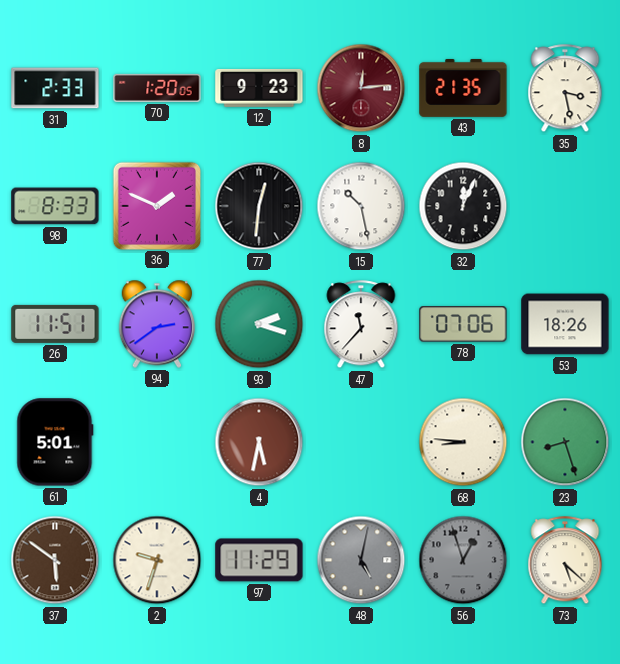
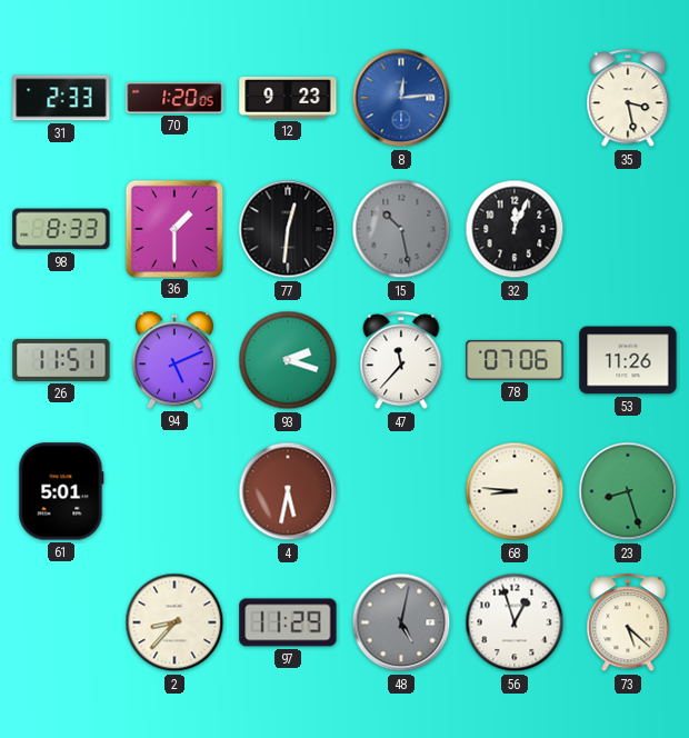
8 dial: burgundy -> blue (401, 98)
43: 21:35 -> none (463, 88)
36: 1:49 -> 1:30 (173, 228)
15 dial: white -> grey (401, 229)
94: 2:39 -> 5:11 (174, 360)
53: 18:26 -> 11:26 (628, 360)
37: 5:51 -> none (55, 560)
2: 9:33 -> 8:37 (174, 622)
56 dial: grey -> white (515, 622)
